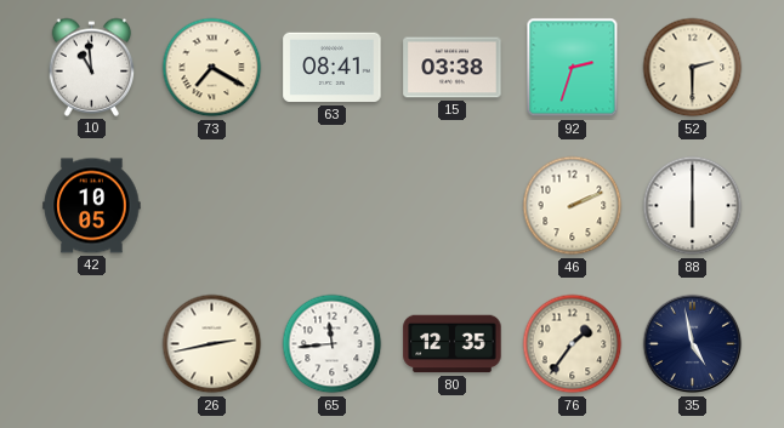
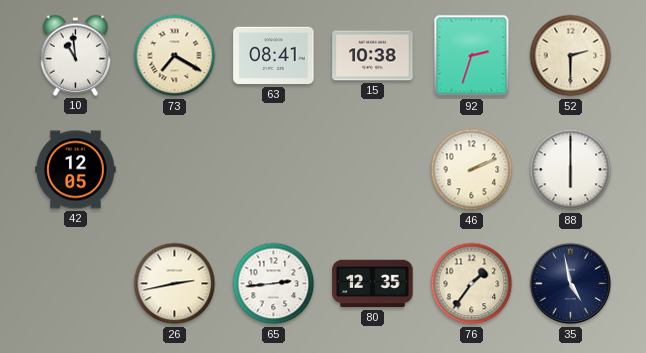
15: 03:38 -> 10:38 (373, 56)
42: 10:05 -> 12:05 (76, 170)
65: 11:44 -> 2:44 (274, 284)
